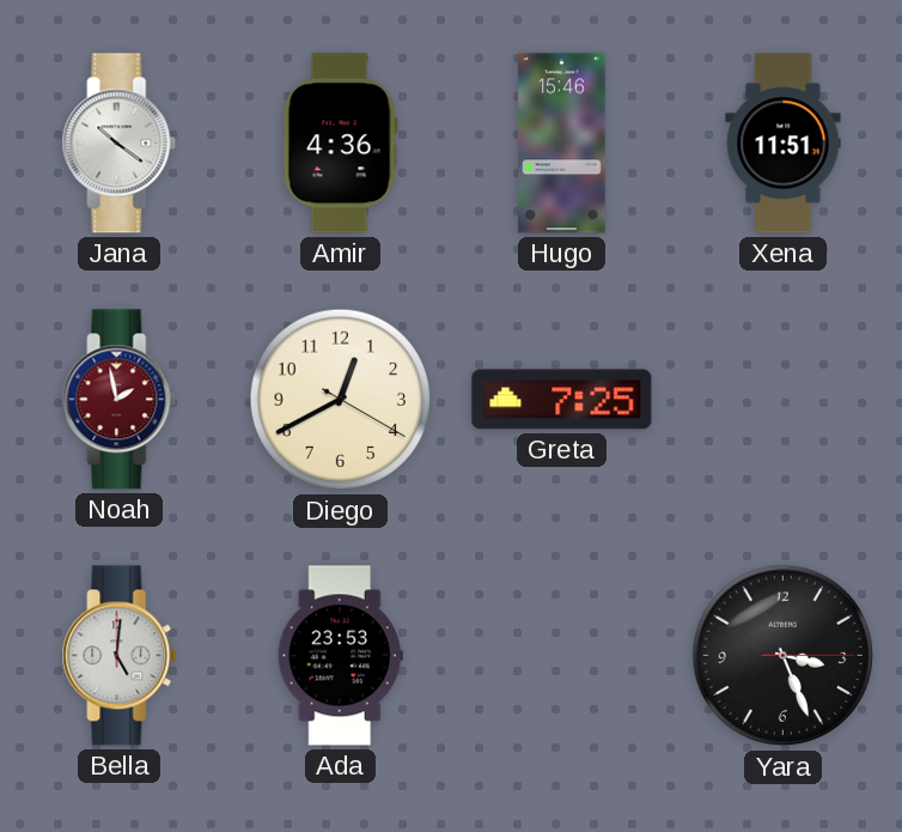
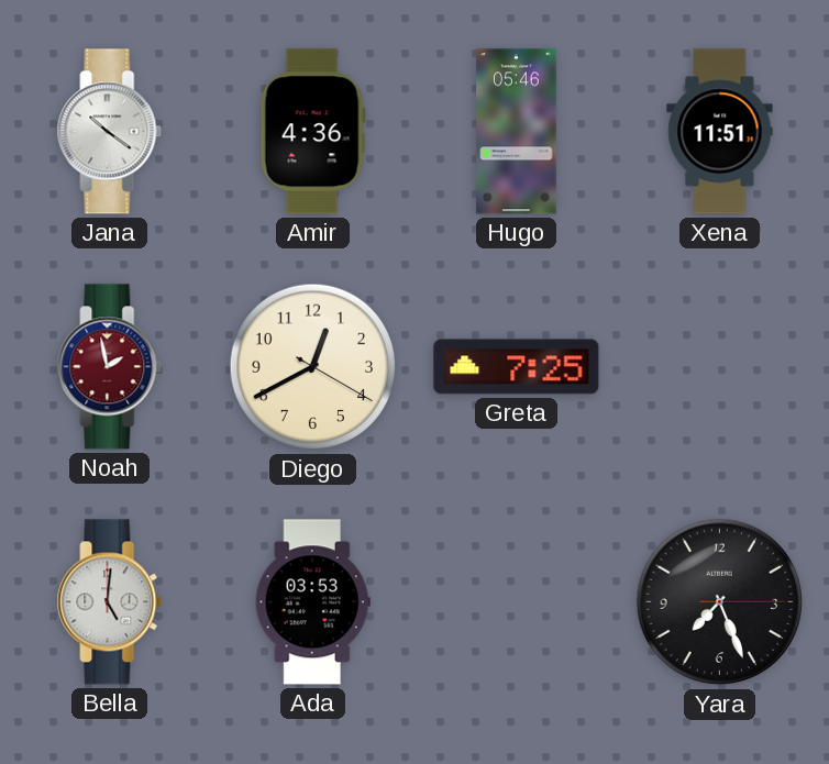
Hugo: 15:46 -> 05:46 (517, 132)
Ada: 23:53 -> 03:53 (312, 602)
Yara: 3:26 -> 7:26 (720, 602)
